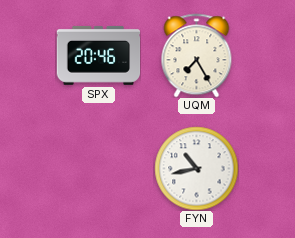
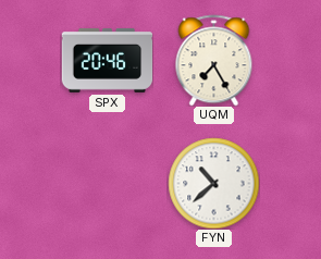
FYN: 10:43 -> 10:38 (213, 183)
